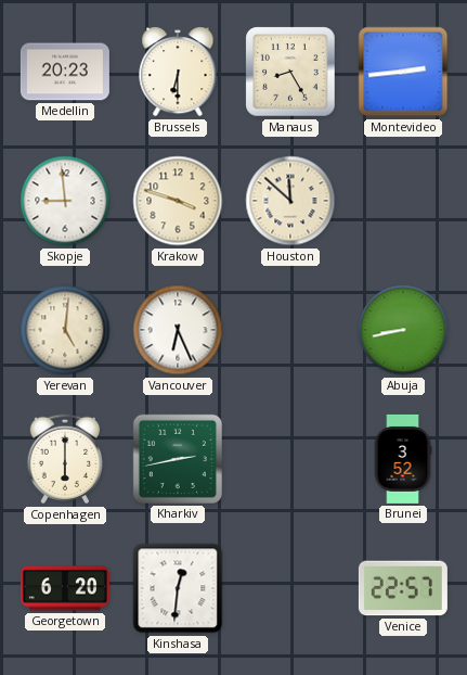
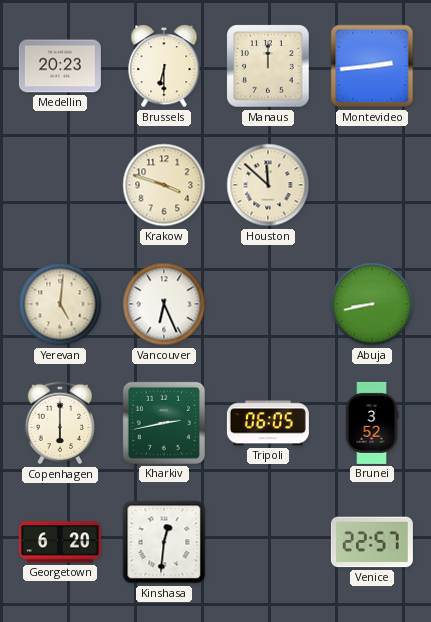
Manaus: 8:25 -> 12:00 (268, 66)
Skopje: 8:59 -> none (65, 201)
Tripoli: none -> 06:05 (268, 423)
